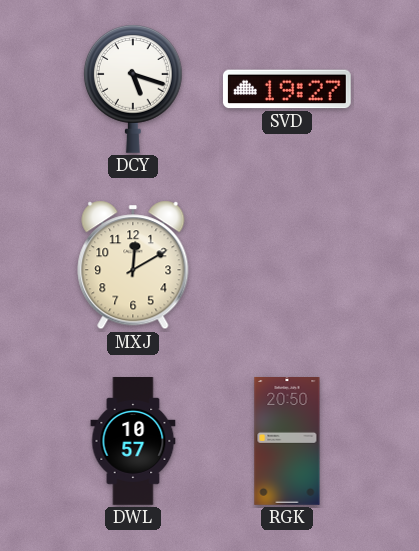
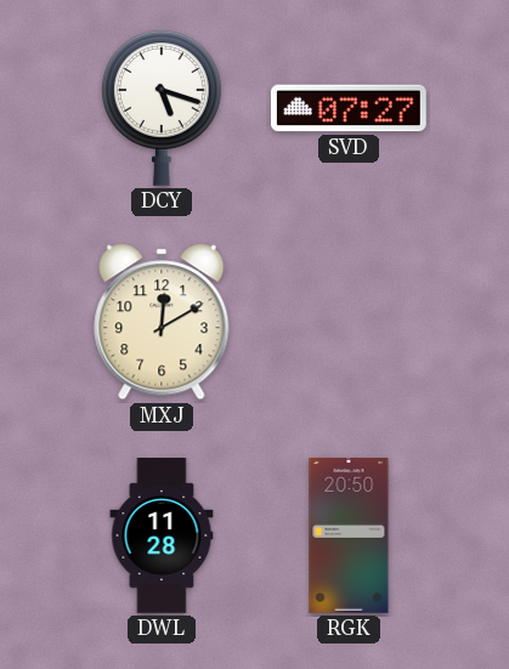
SVD: 19:27 -> 07:27 (349, 108)
DWL: 10:57 -> 11:28 (162, 537)
